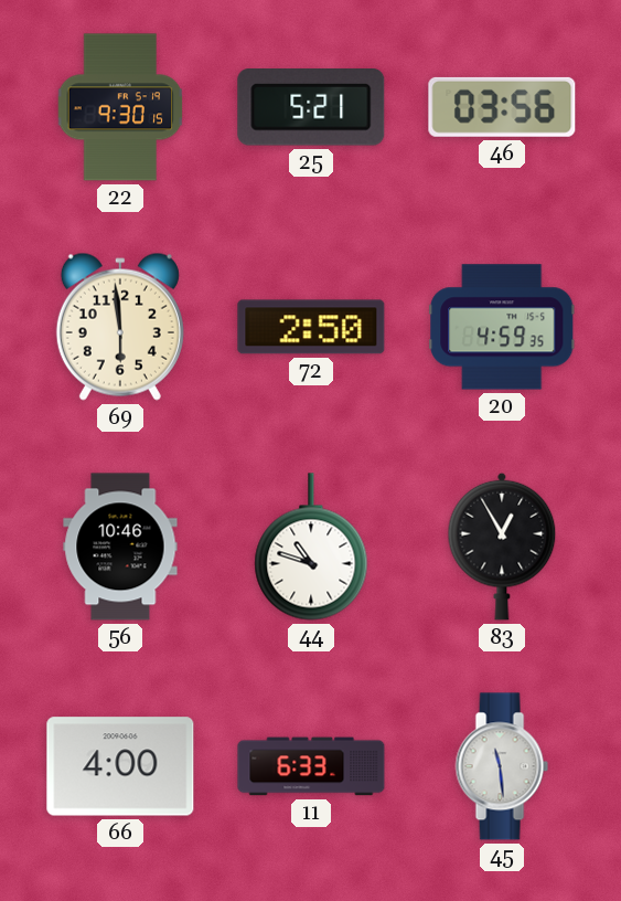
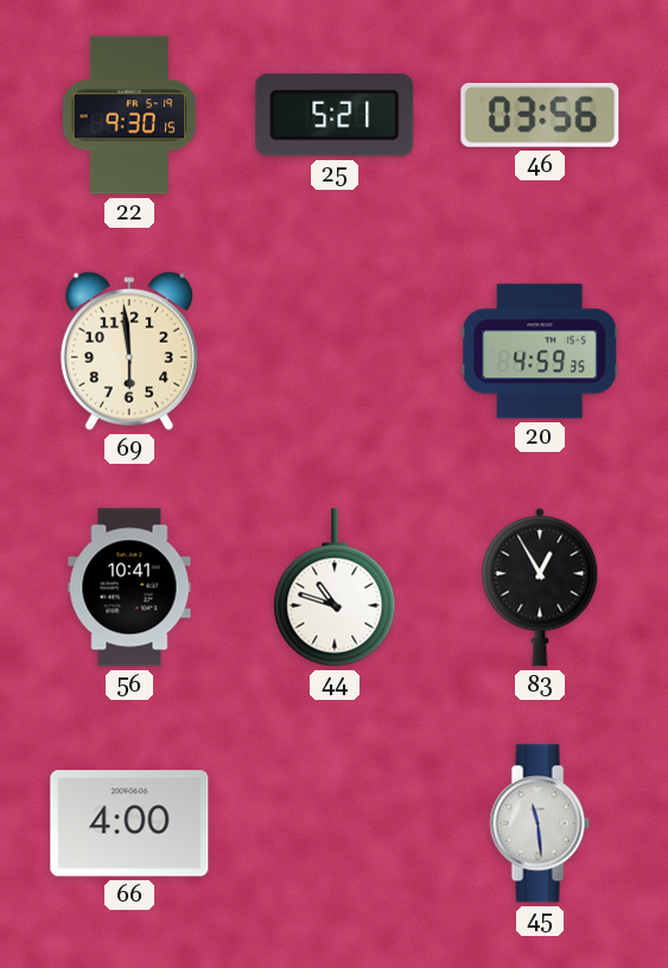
72: 2:50 -> none (311, 327)
56: 10:46 -> 10:41 (129, 587)
11: 6:33 -> none (311, 766)
